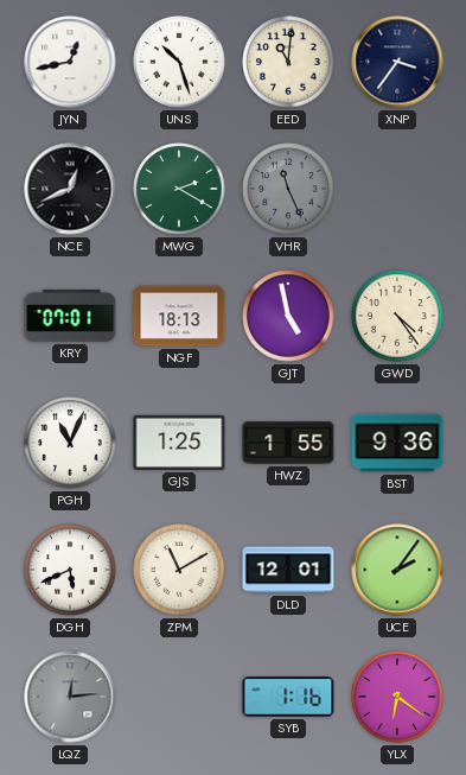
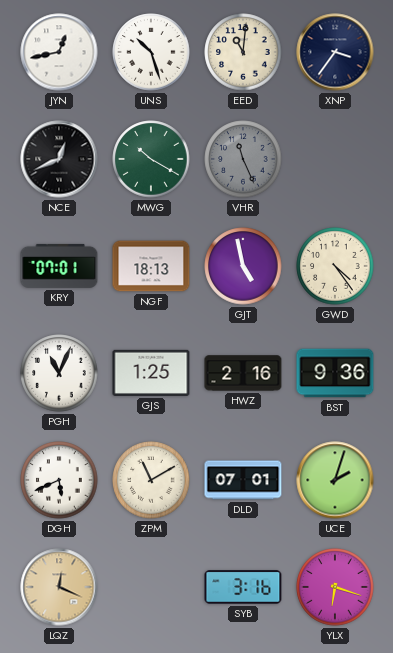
MWG: 2:20 -> 10:20 (151, 159)
HWZ: 1:55 -> 2:16 (243, 373)
DLD: 12:01 -> 07:01 (243, 480)
UCE: 2:06 -> 2:03 (335, 480)
LQZ: 12:14 -> 12:19 (59, 587)
LQZ dial: grey -> champagne (59, 587)
SYB: 1:16 -> 3:16 (243, 587)
YLX: 6:21 -> 6:18 (335, 587)
